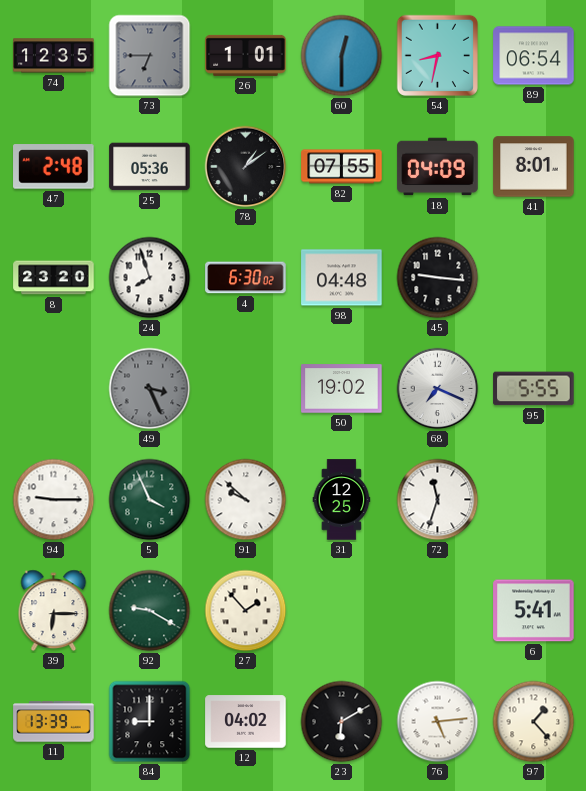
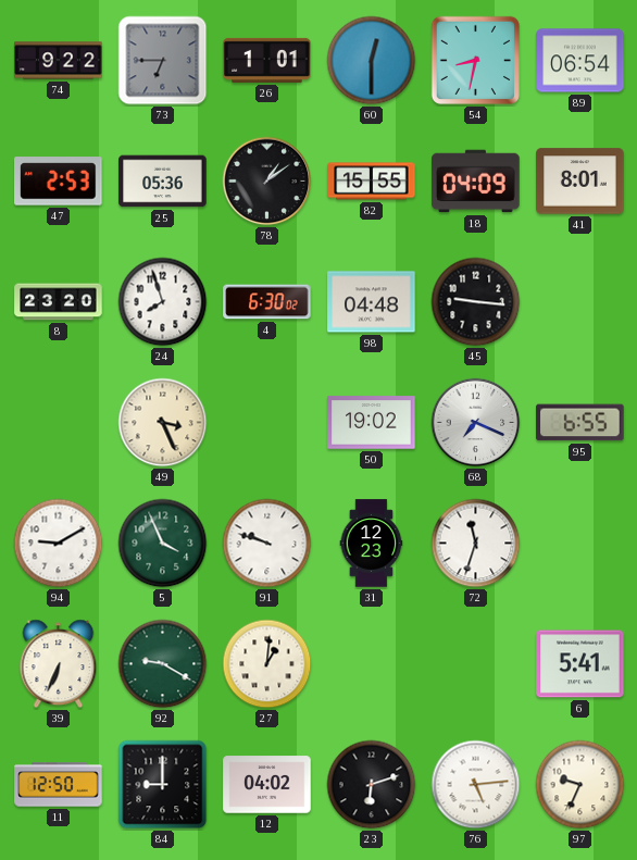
74: 12:35 -> 9:22 (59, 61)
47: 2:48 -> 2:53 (59, 182)
82: 07:55 -> 15:55 (372, 182)
49 dial: grey -> cream (163, 423)
95: 5:55 -> 6:55 (580, 423)
94: 9:15 -> 9:10 (59, 544)
91: 9:52 -> 9:48 (267, 544)
31: 12:25 -> 12:23 (372, 544)
39: 6:15 -> 6:34 (59, 664)
27: 1:53 -> 1:01 (267, 664)
11: 13:39 -> 12:50 (59, 785)
23: 6:10 -> 6:12 (372, 785)
97: 1:23 -> 9:34 (580, 785)
